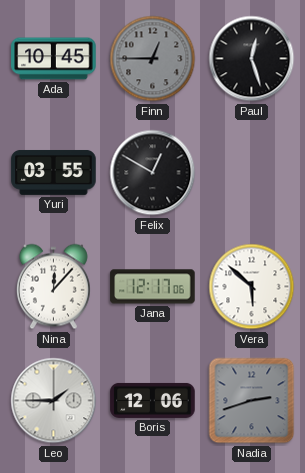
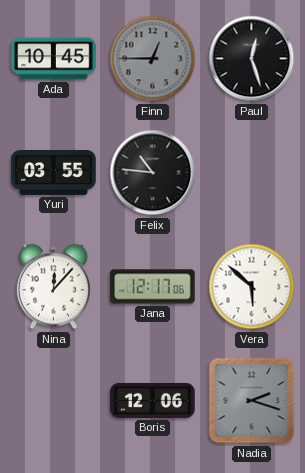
Felix: 12:50 -> 10:46 (153, 173)
Leo: 1:45 -> none (54, 401)
Nadia: 2:42 -> 2:18 (252, 401)
